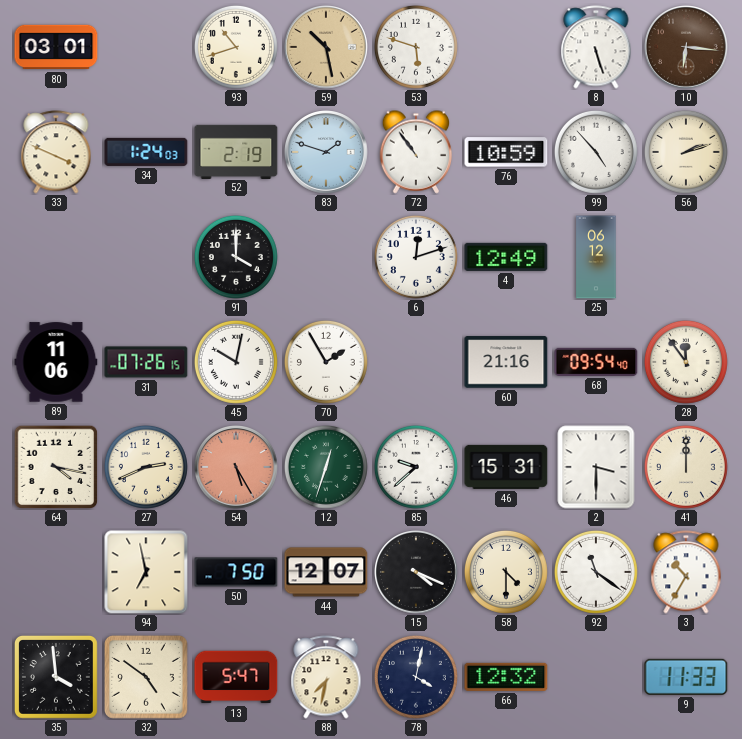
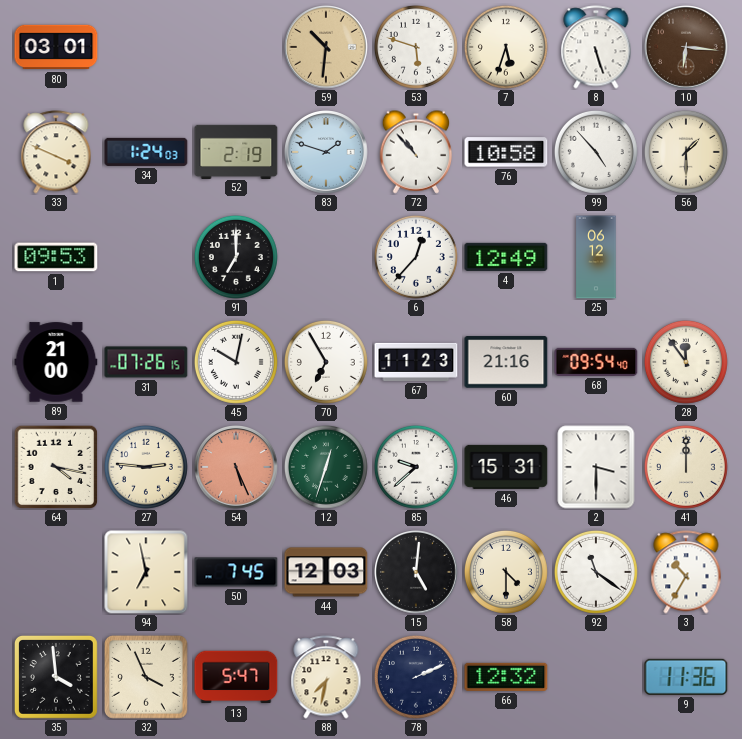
93: 10:42 -> none (236, 47)
59: 10:28 -> 10:31 (327, 48)
7: none -> 5:33 (506, 47)
72: 10:54 -> 10:53 (416, 152)
76: 10:59 -> 10:58 (506, 152)
56: 2:12 -> 1:30 (686, 152)
1: none -> 09:53 (56, 257)
91: 4:00 -> 7:00 (236, 257)
6: 12:12 -> 12:37 (416, 257)
89: 11:06 -> 21:00 (56, 362)
70: 1:55 -> 6:55 (326, 362)
67: none -> 11:23 (416, 362)
27: 2:41 -> 2:46 (146, 467)
54: 5:25 -> 5:26 (237, 468)
50: 7:50 -> 7:45 (236, 572)
44: 12:07 -> 12:03 (326, 572)
15: 4:19 -> 5:01 (417, 573)
32: 4:51 -> 3:56 (146, 677)
78: 4:02 -> 2:11 (416, 677)
9: 11:33 -> 11:36 (686, 677)
